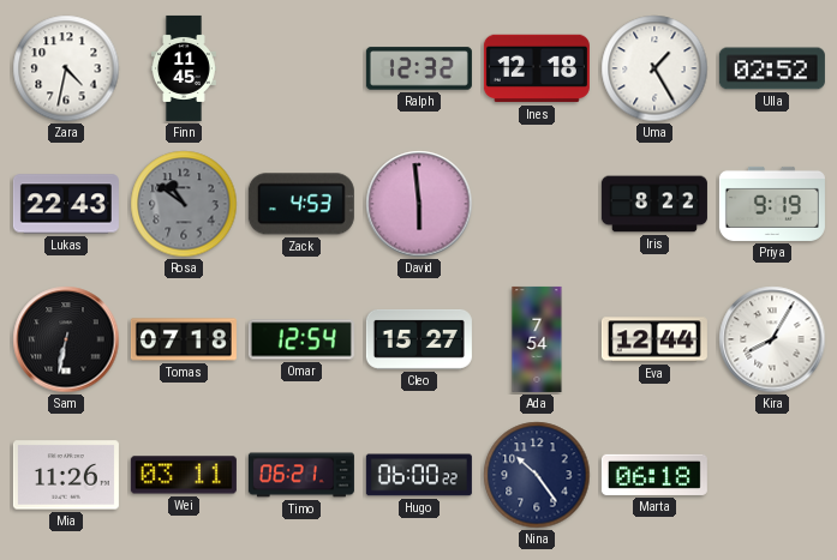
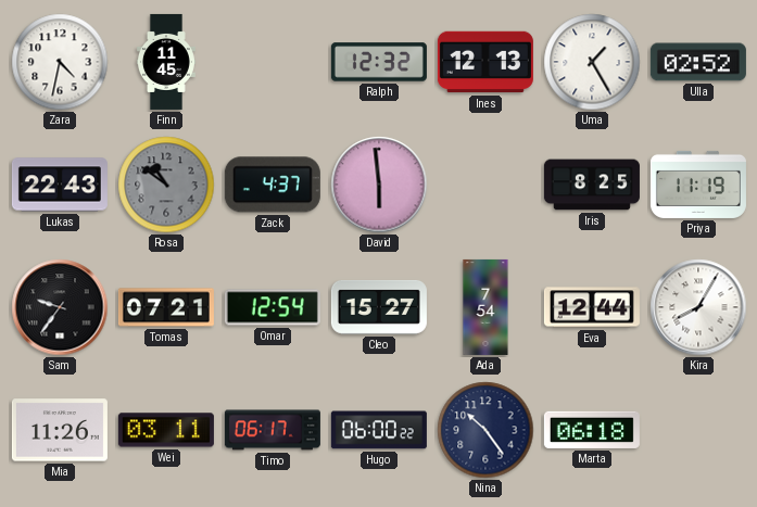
Ines: 12:18 -> 12:13 (485, 62)
Zack: 4:53 -> 4:37 (273, 185)
Iris: 8:22 -> 8:25 (592, 185)
Priya: 9:19 -> 11:19 (698, 185)
Sam: 6:32 -> 9:36 (60, 307)
Tomas: 07:18 -> 07:21 (166, 307)
Timo: 06:21 -> 06:17 (273, 430)
